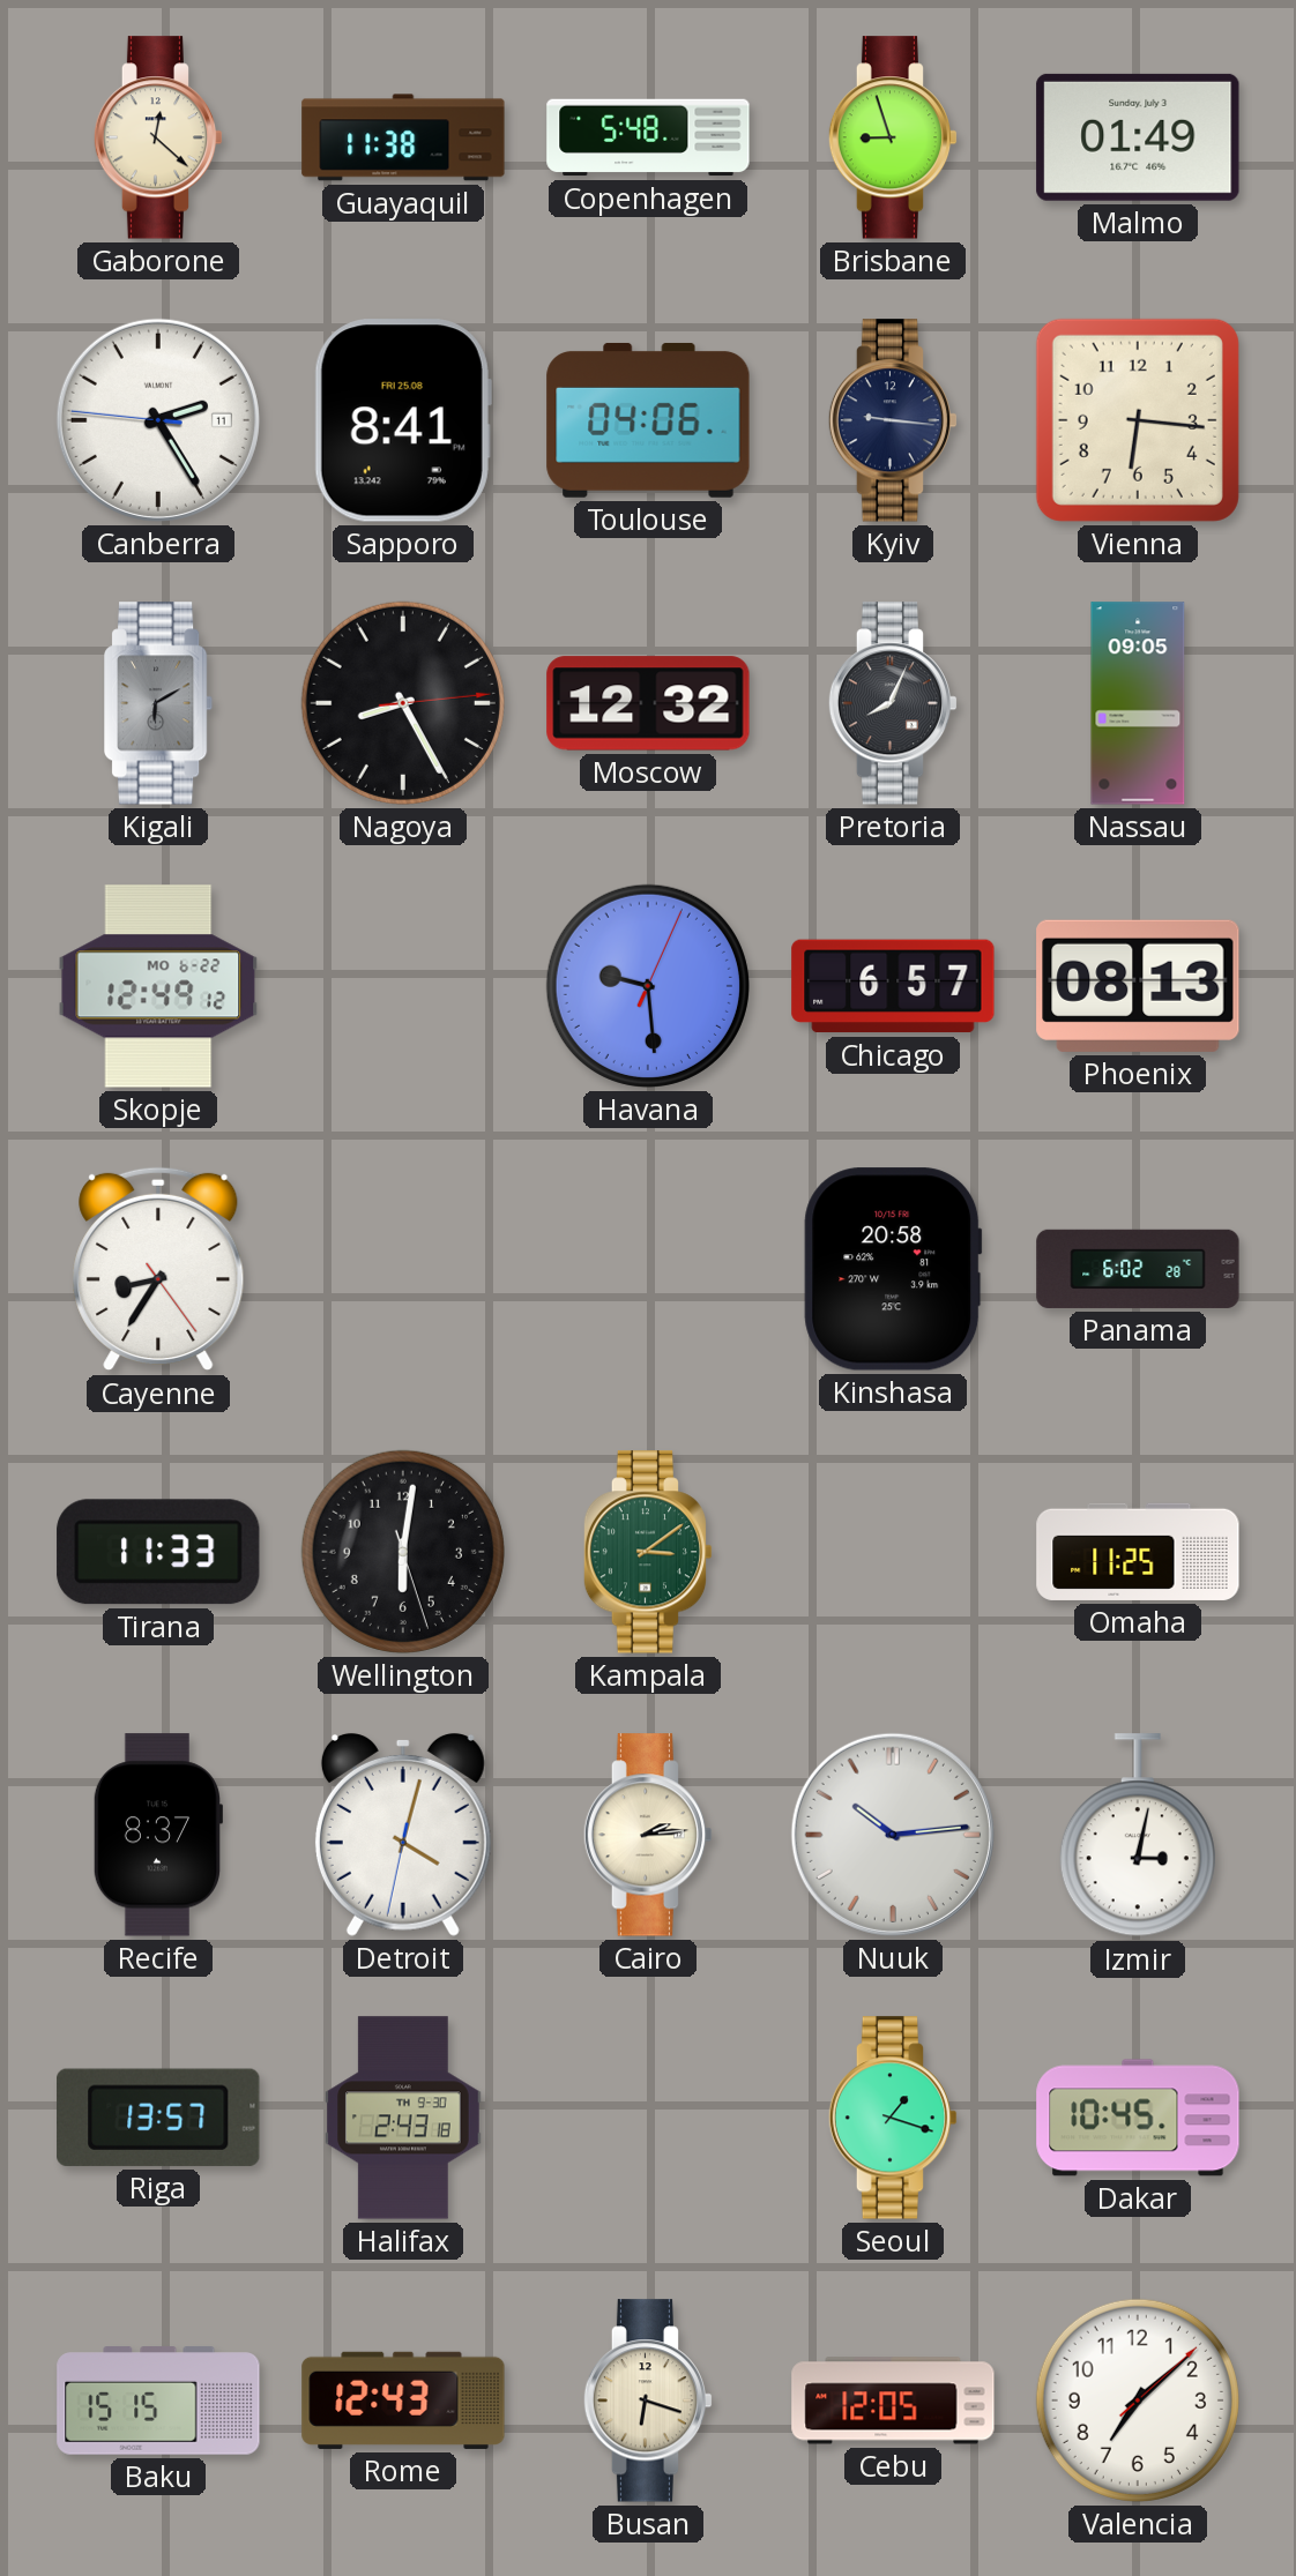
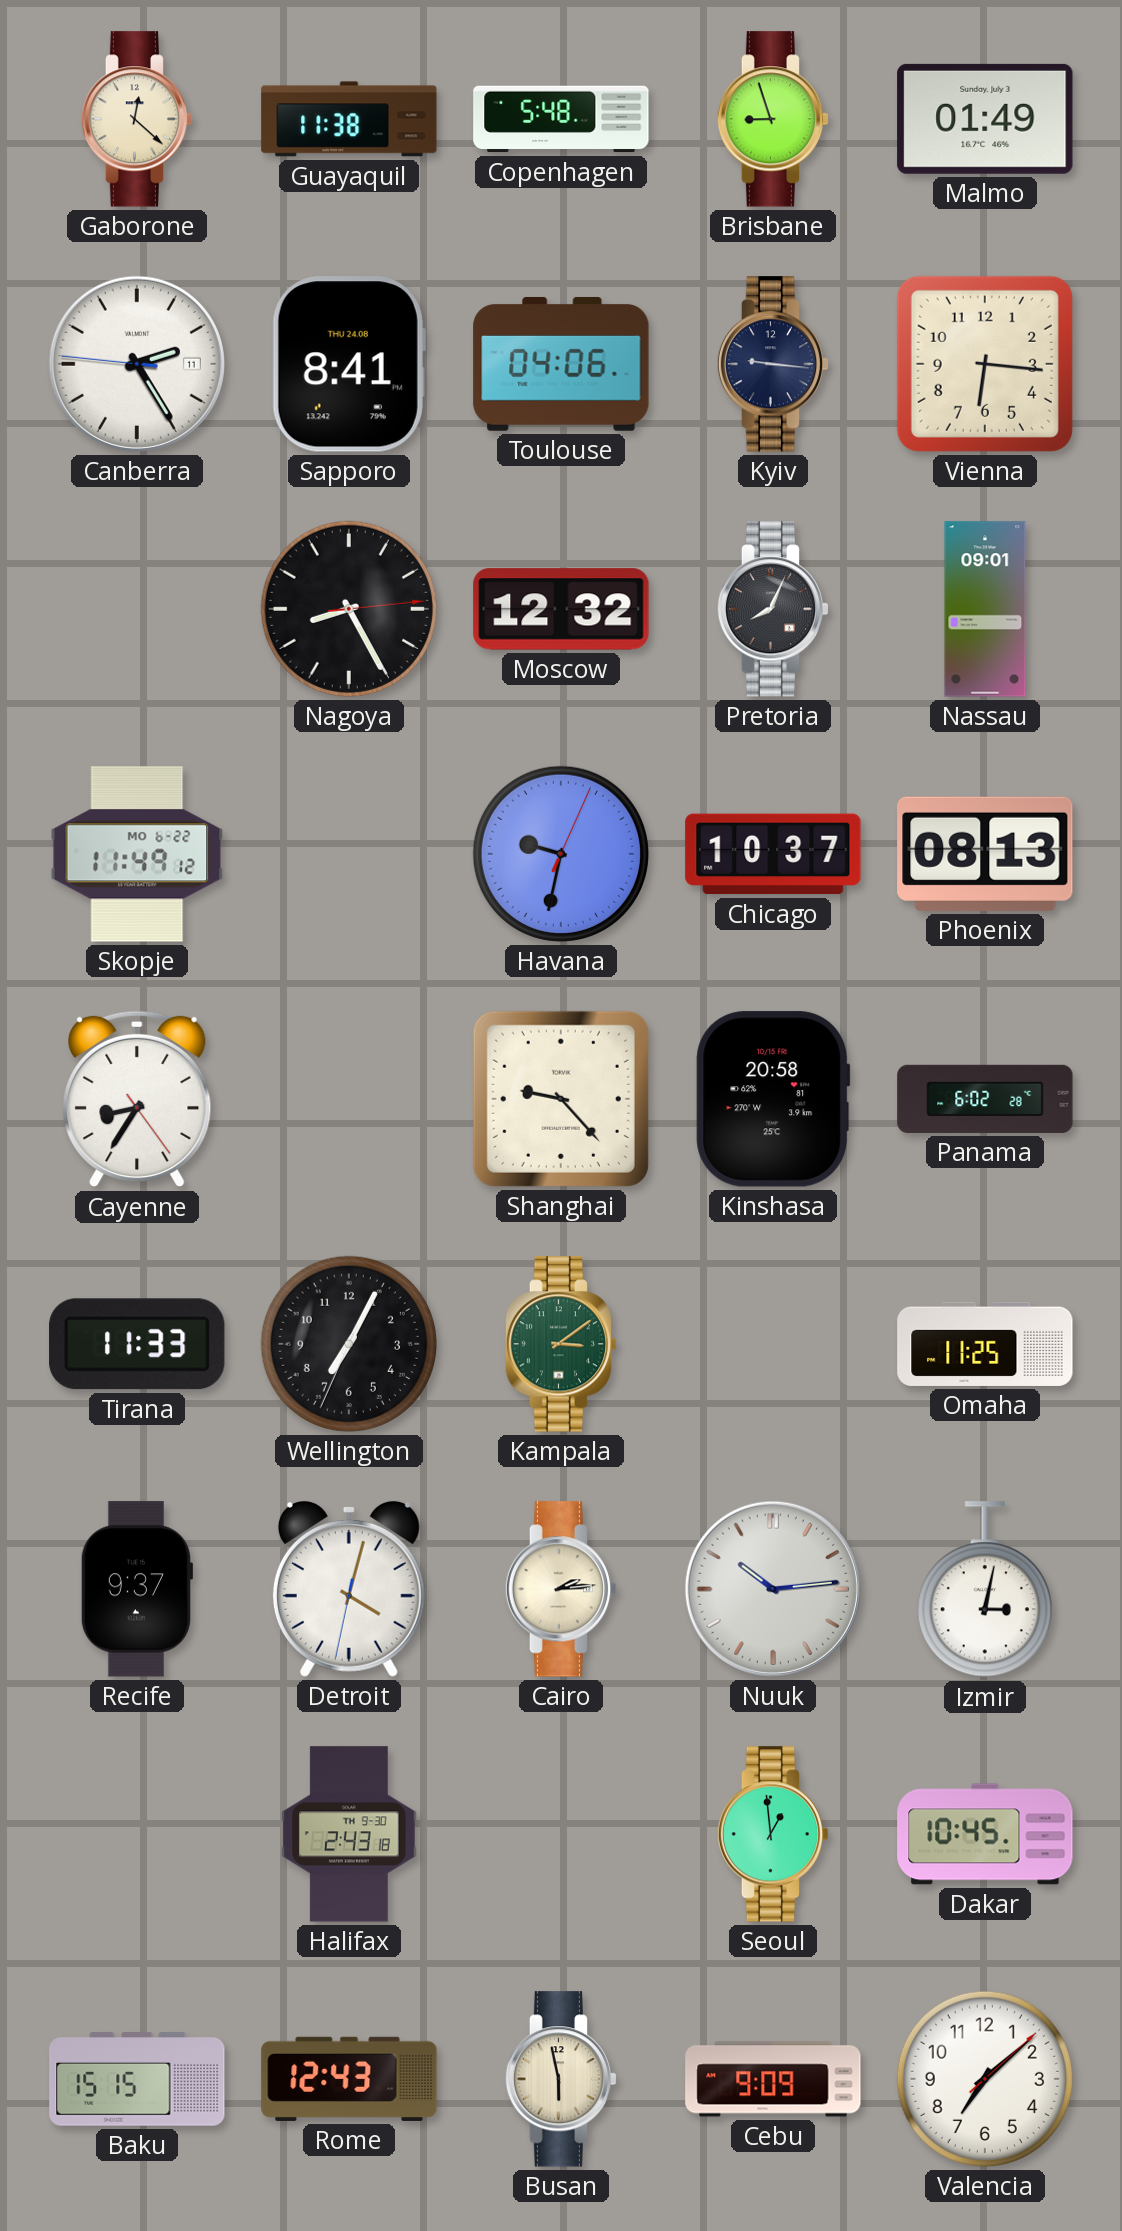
Sapporo date: FRI 25.08 -> THU 24.08 (349, 364)
Kigali: 6:10 -> none (159, 703)
Nassau: 09:05 -> 09:01 (985, 609)
Skopje: 12:49 -> 11:49 (137, 854)
Havana: 9:29 -> 9:32 (561, 854)
Chicago: 6:57 -> 10:37 (773, 854)
Shanghai: none -> 9:23 (561, 1099)
Wellington: 6:01 -> 7:04 (349, 1344)
Recife: 8:37 -> 9:37 (136, 1589)
Riga: 13:57 -> none (158, 2118)
Seoul: 1:18 -> 12:59 (773, 1834)
Busan: 6:18 -> 5:58 (561, 2079)
Cebu: 12:05 -> 9:09 (773, 2079)
